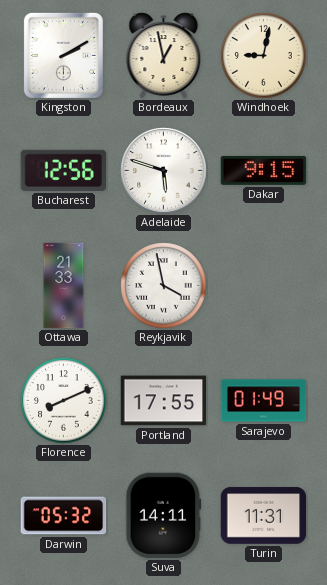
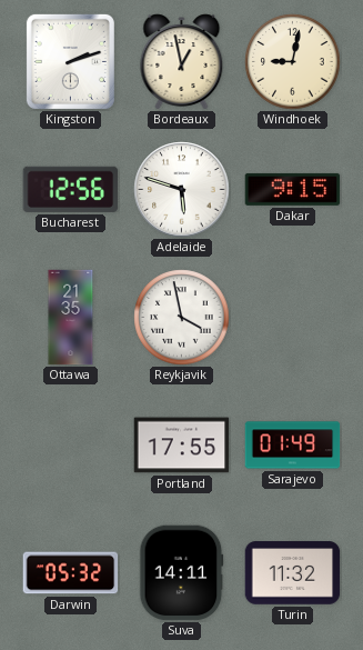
Kingston: 2:10 -> 2:12 (70, 61)
Ottawa: 21:33 -> 21:35 (71, 318)
Florence: 8:11 -> none (64, 401)
Turin: 11:31 -> 11:32 (293, 573)
